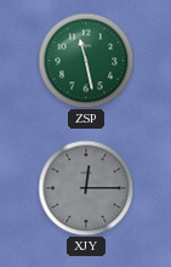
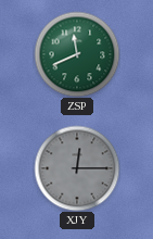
ZSP: 11:28 -> 11:41 (77, 54)
